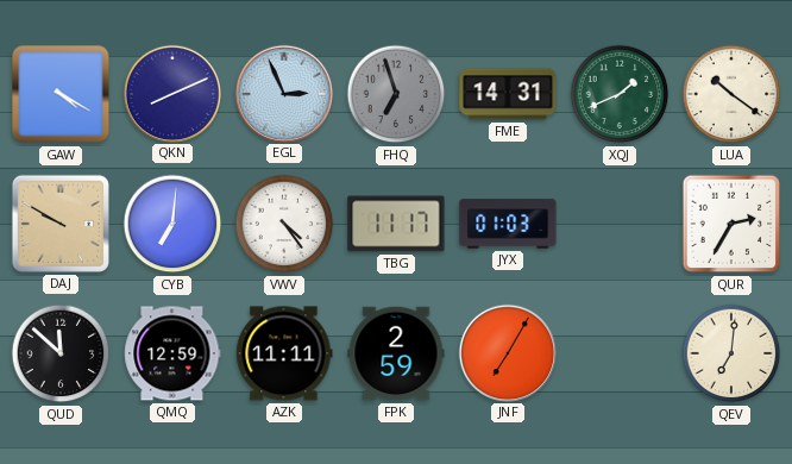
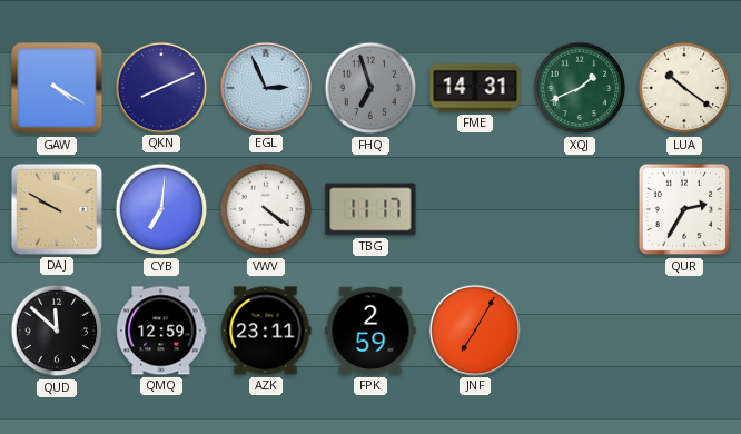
VWV: 4:24 -> 4:21 (266, 209)
JYX: 01:03 -> none (508, 224)
AZK: 11:11 -> 23:11 (266, 331)
QEV: 7:01 -> none (731, 353)
